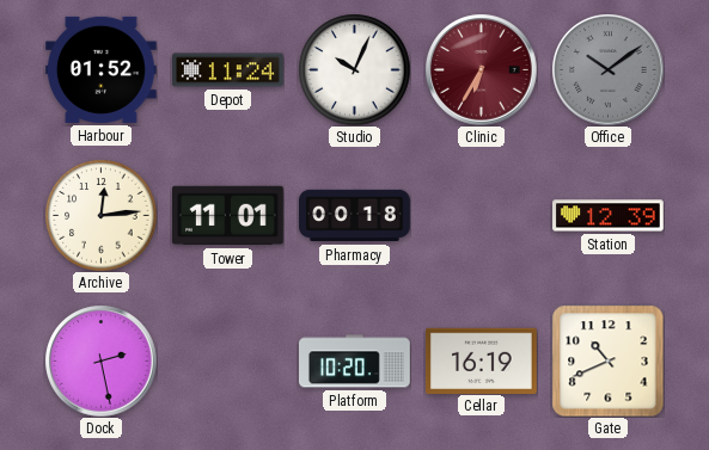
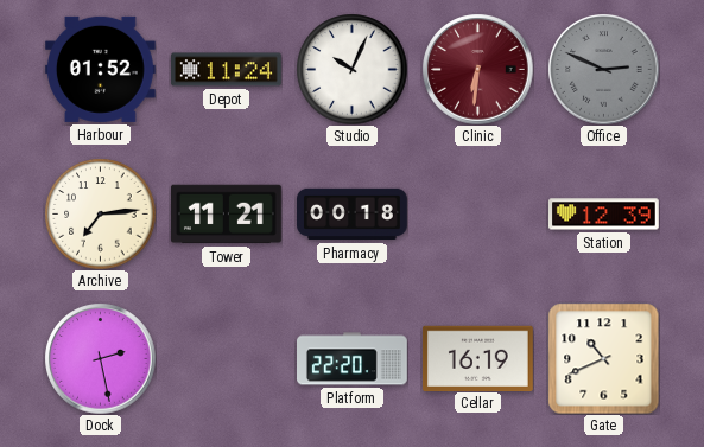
Clinic: 6:35 -> 6:31 (477, 69)
Office: 10:09 -> 2:49 (603, 69)
Archive: 12:14 -> 7:14 (100, 213)
Tower: 11:01 -> 11:21 (227, 215)
Platform: 10:20 -> 22:20 (353, 359)
